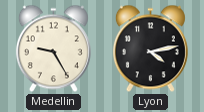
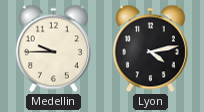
Medellin: 9:25 -> 9:45 (53, 49)
